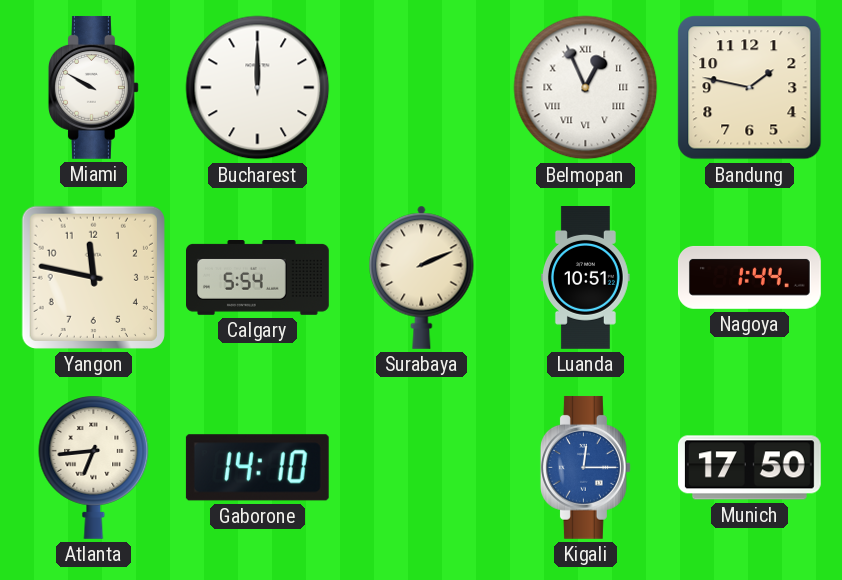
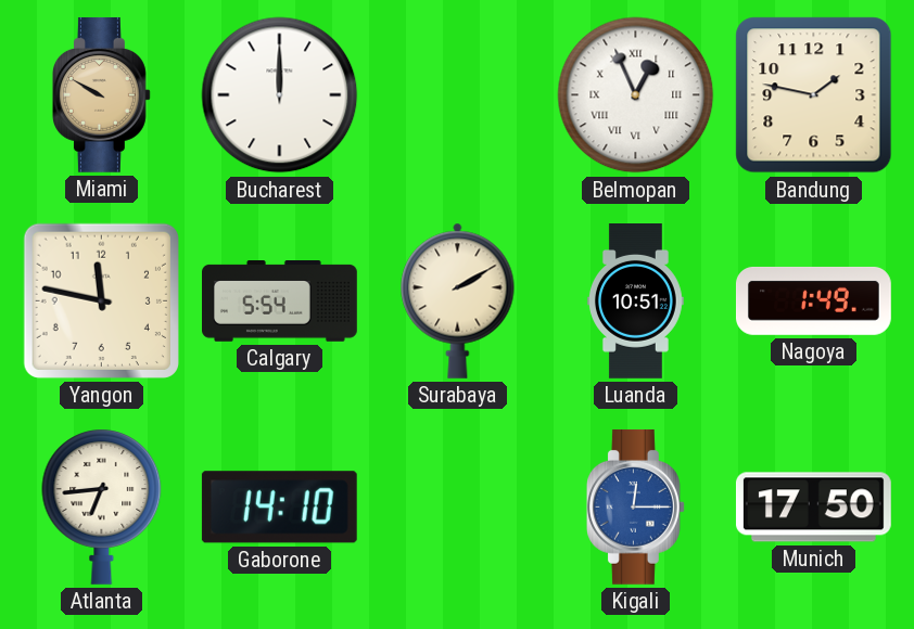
Miami dial: white -> champagne (101, 94)
Surabaya: 2:11 -> 2:10 (458, 300)
Nagoya: 1:44 -> 1:49 (813, 301)
